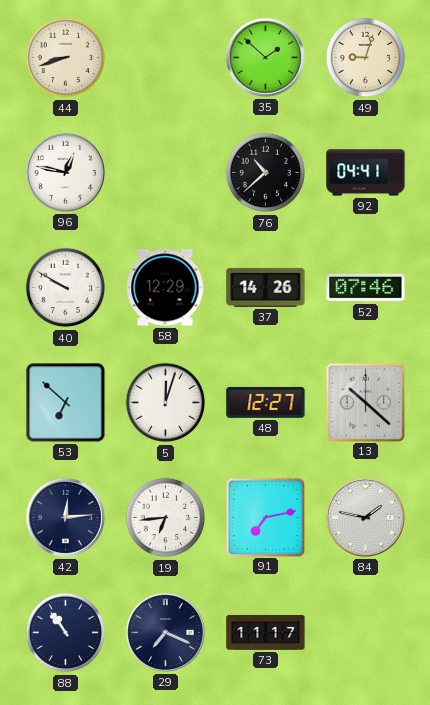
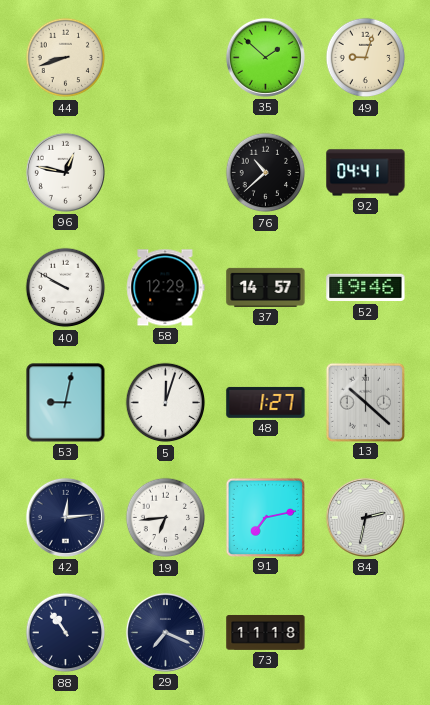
37: 14:26 -> 14:57 (266, 287)
52: 07:46 -> 19:46 (366, 288)
53: 6:52 -> 9:02 (66, 403)
48: 12:27 -> 1:27 (266, 402)
84: 1:47 -> 2:32 (365, 517)
73: 11:17 -> 11:18 (266, 632)
